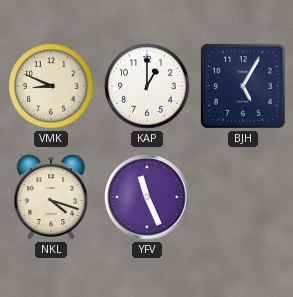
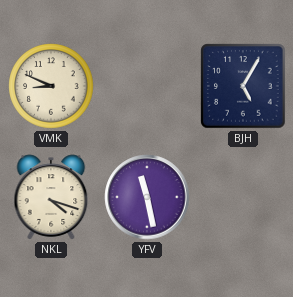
KAP: 1:00 -> none (147, 86)
YFV: 11:26 -> 11:28 (147, 197)
